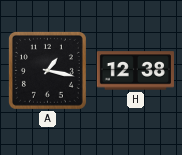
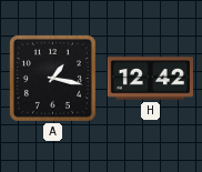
H: 12:38 -> 12:42 (150, 79)
